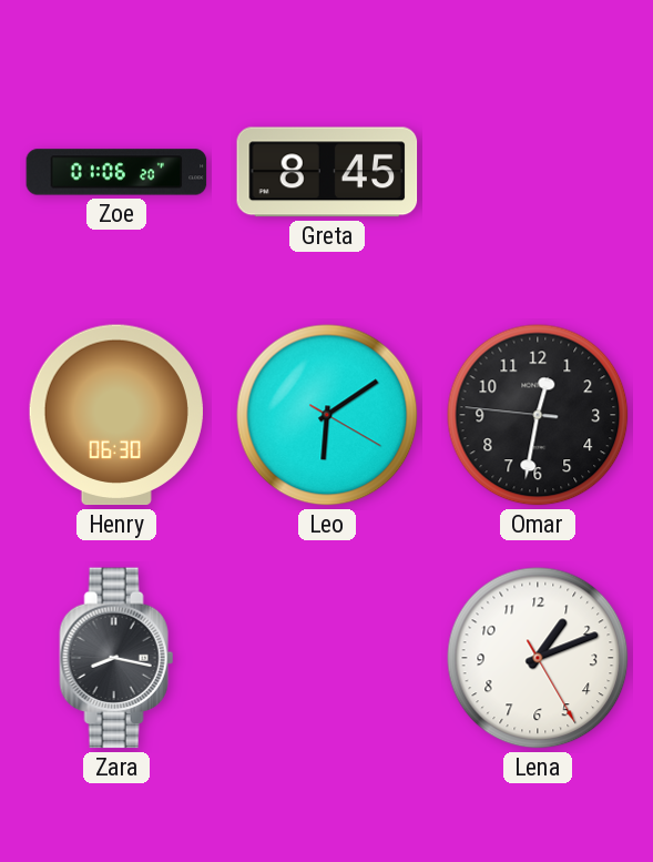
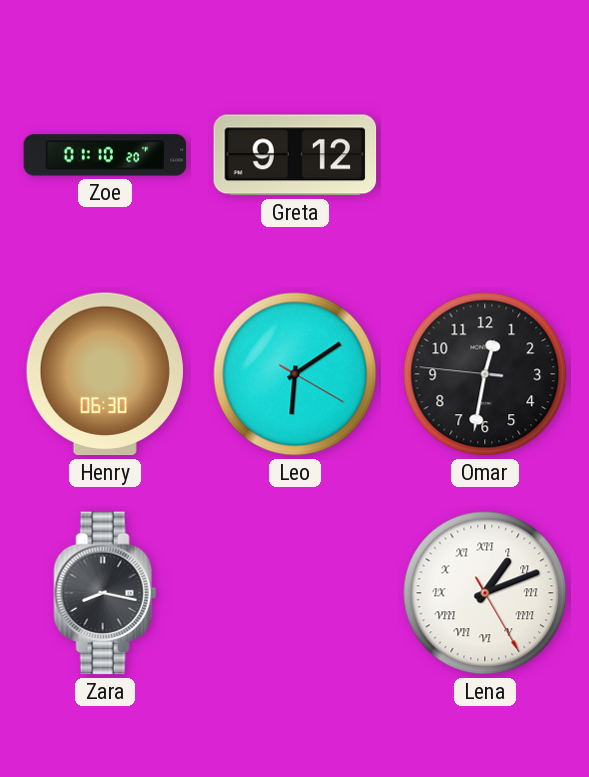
Zoe: 01:06 -> 01:10 (105, 155)
Greta: 8:45 -> 9:12 (295, 155)
Lena numerals: Arabic -> Roman (485, 593)
